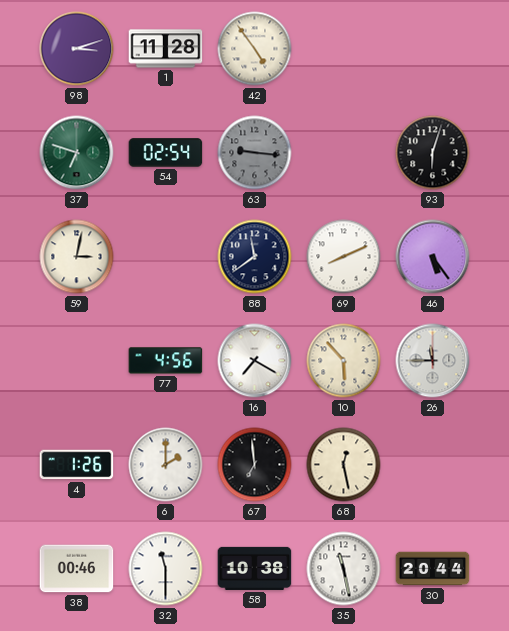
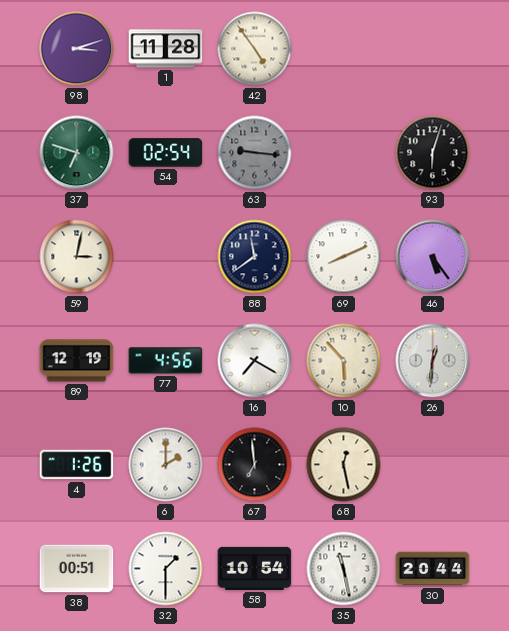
89: none -> 12:19 (77, 361)
26: 11:45 -> 12:31 (433, 361)
38: 00:46 -> 00:51 (77, 569)
32: 11:30 -> 1:30 (166, 569)
58: 10:38 -> 10:54 (255, 568)
